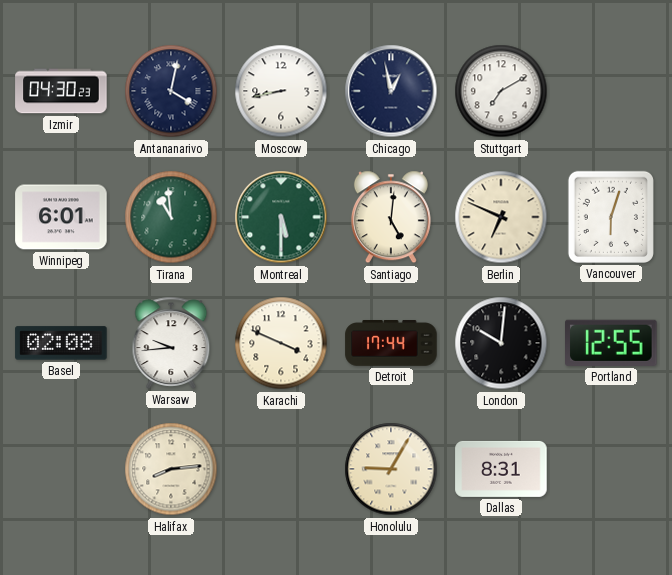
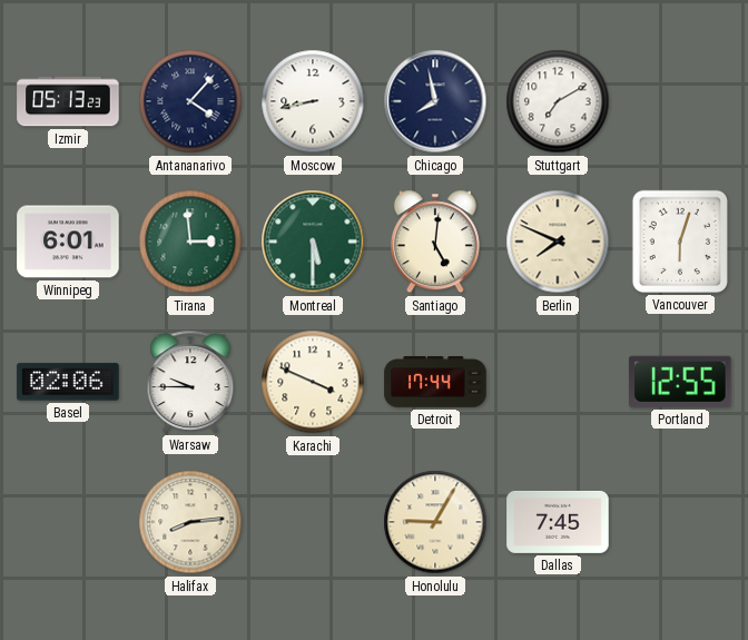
Izmir: 04:30 -> 05:13 (68, 101)
Antananarivo: 4:02 -> 4:07 (190, 101)
Chicago: 12:58 -> 7:58 (435, 101)
Tirana: 10:59 -> 2:59 (190, 242)
Berlin: 6:49 -> 7:49 (558, 242)
Basel: 02:08 -> 02:06 (68, 382)
Warsaw: 9:44 -> 9:45 (190, 382)
London: 10:01 -> none (501, 343)
Dallas: 8:31 -> 7:45 (558, 522)
